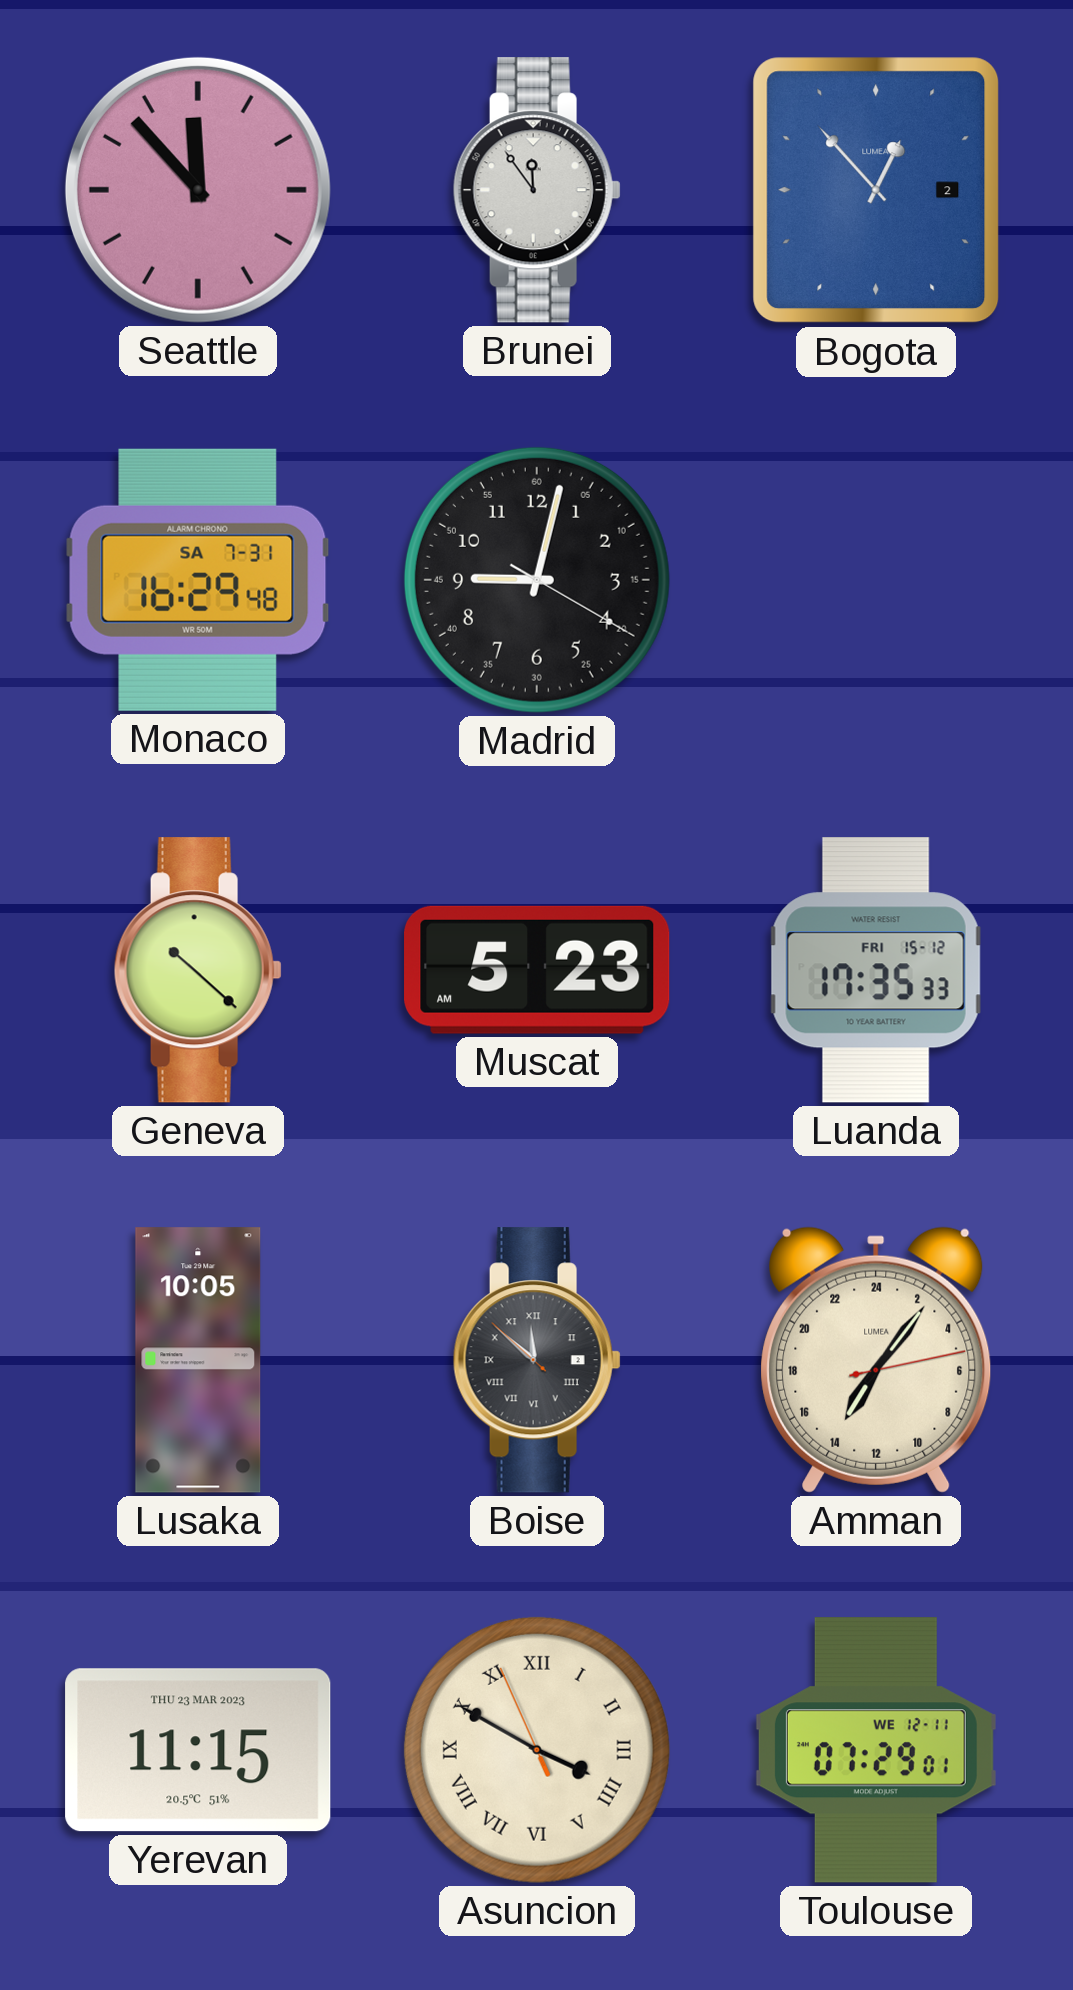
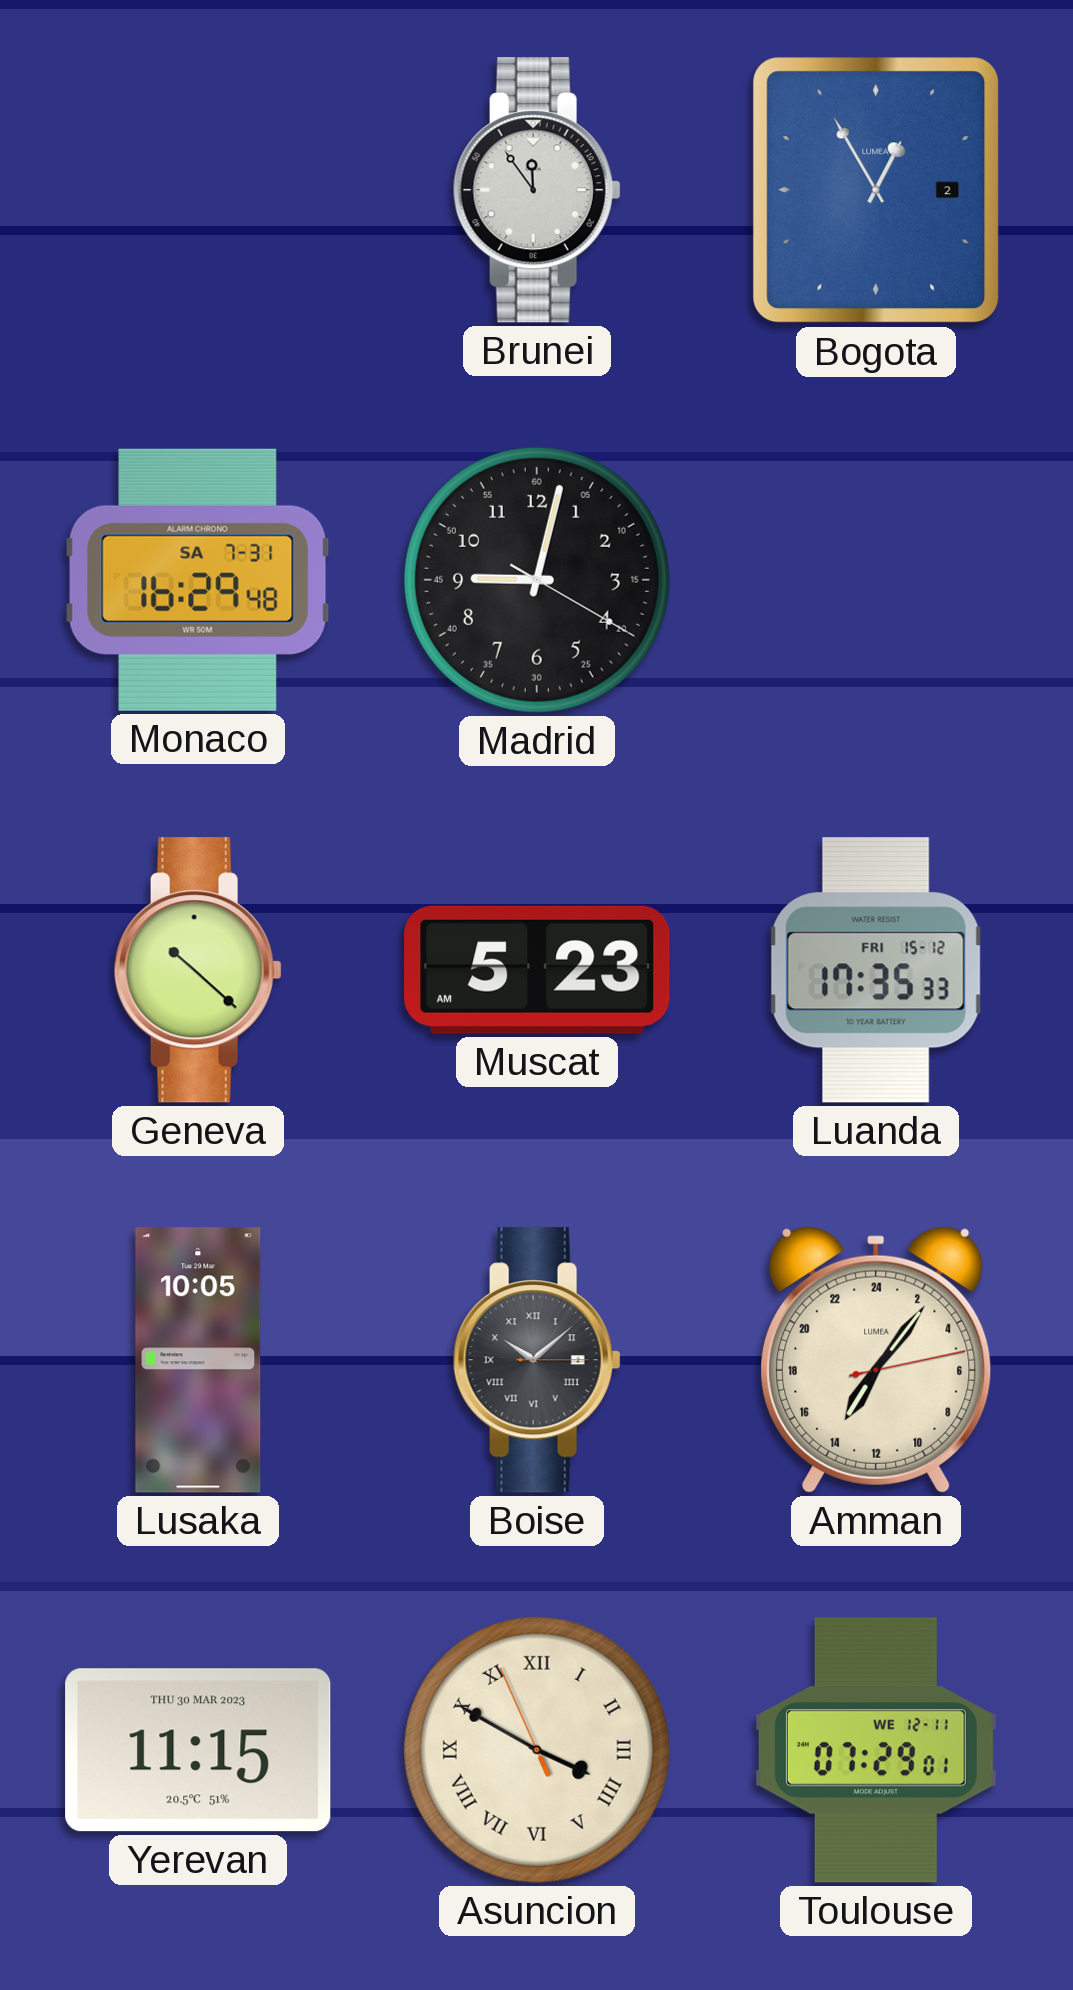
Seattle: 11:53 -> none (198, 190)
Bogota: 12:53 -> 12:55 (876, 190)
Boise: 11:51 -> 10:08 (537, 1360)
Yerevan date: THU 23 MAR 2023 -> THU 30 MAR 2023 (198, 1750)
